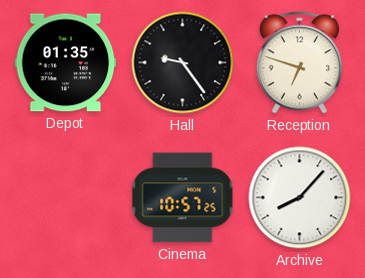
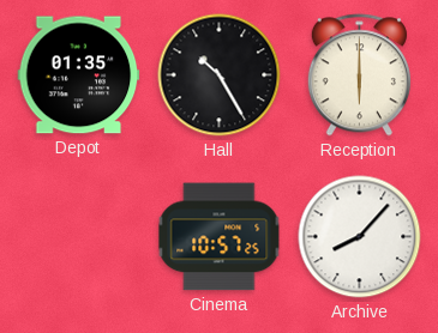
Hall: 9:24 -> 10:25 (220, 75)
Reception: 6:48 -> 6:00 (359, 75)
